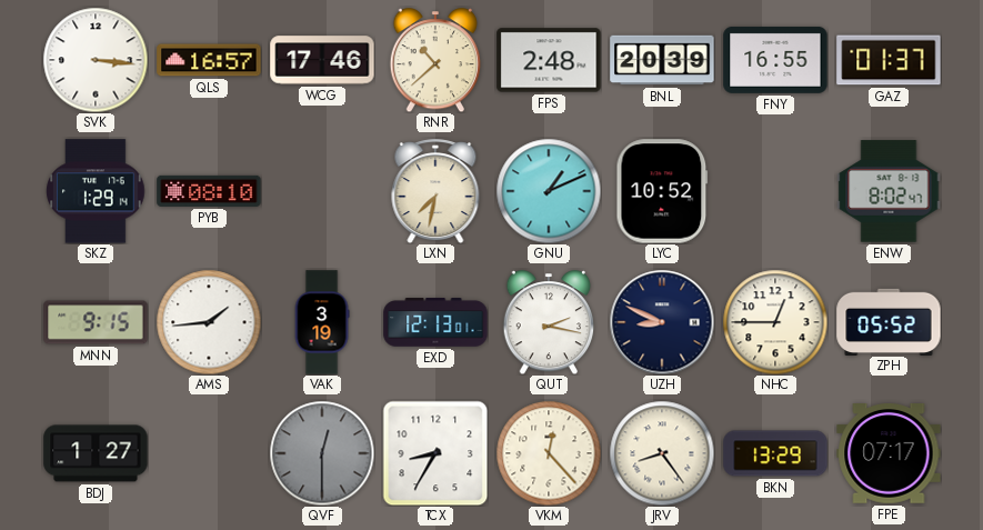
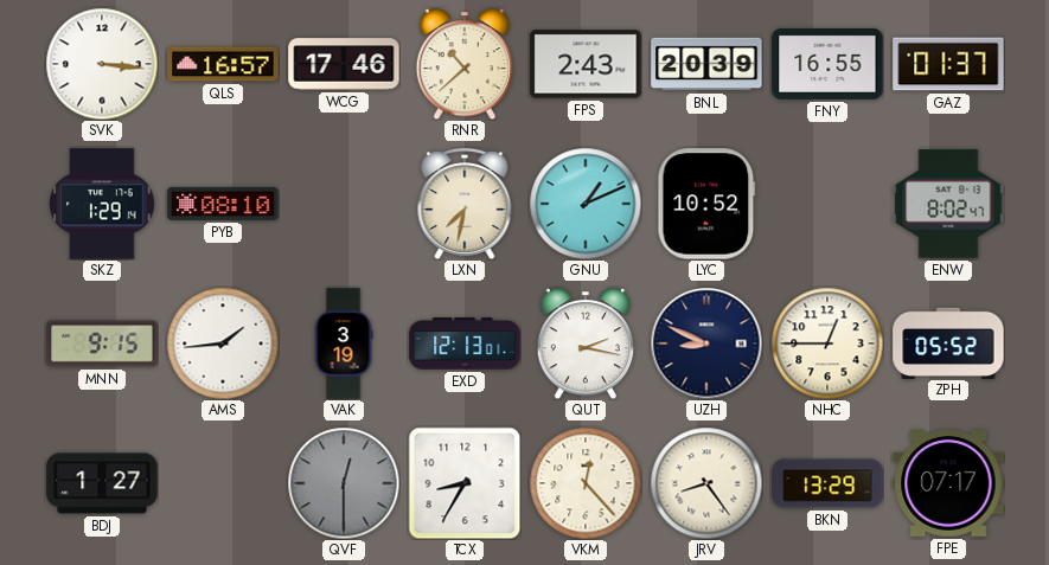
FPS: 2:48 -> 2:43 (586, 64)
